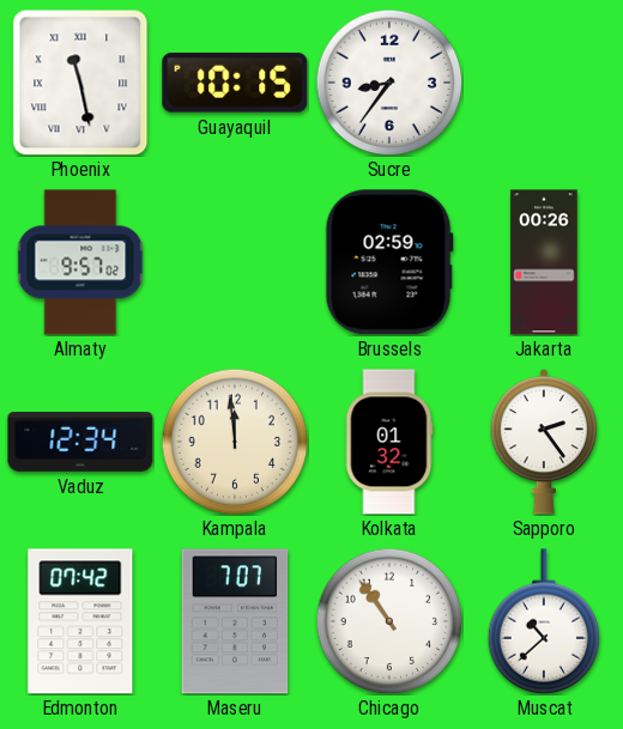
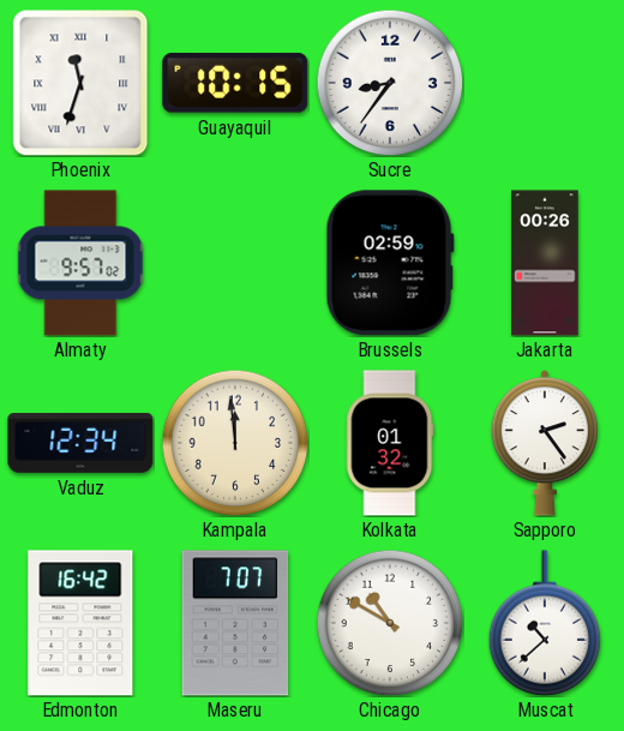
Phoenix: 11:28 -> 11:33 (80, 83)
Edmonton: 07:42 -> 16:42 (80, 623)
Chicago: 10:54 -> 10:50 (390, 623)
